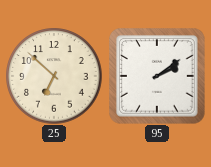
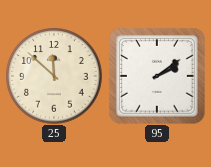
25: 6:52 -> 11:52 (54, 76)
